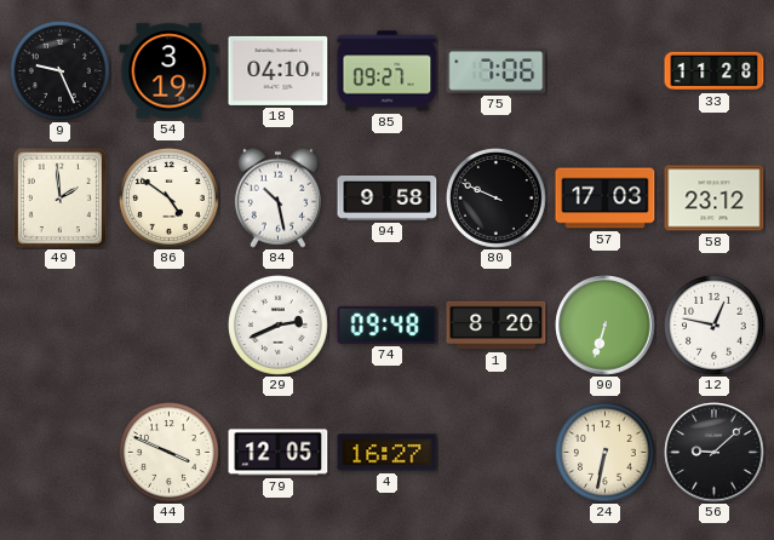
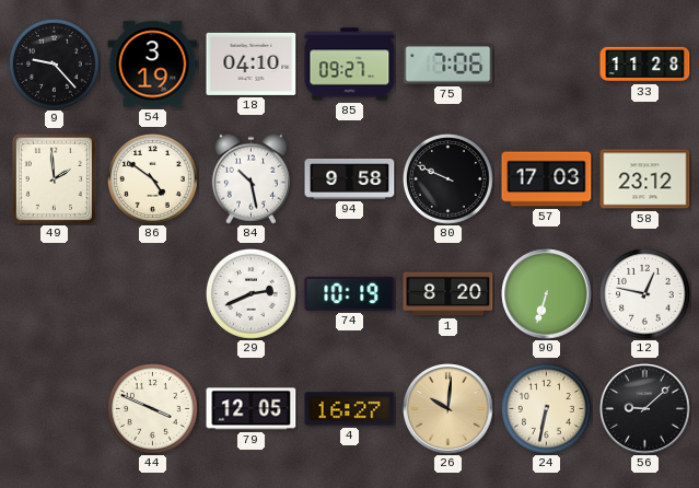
9: 9:26 -> 9:23 (54, 63)
74: 09:48 -> 10:19 (350, 293)
26: none -> 10:01 (448, 409)
